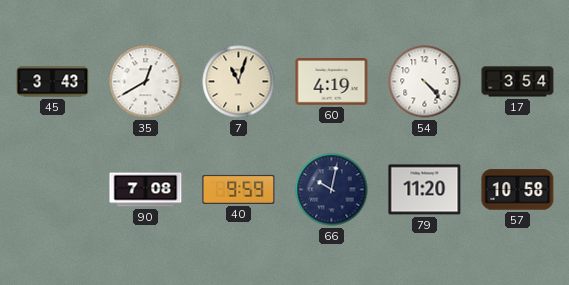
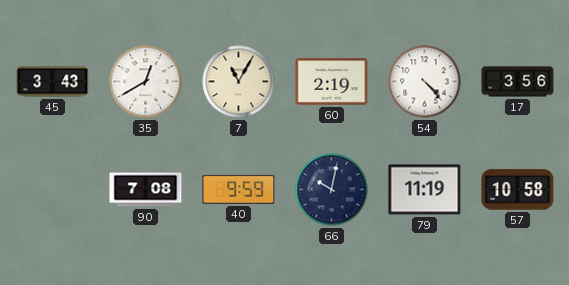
7: 11:03 -> 11:05 (239, 82)
60: 4:19 -> 2:19 (332, 82)
17: 3:54 -> 3:56 (518, 82)
79: 11:20 -> 11:19 (425, 190)
